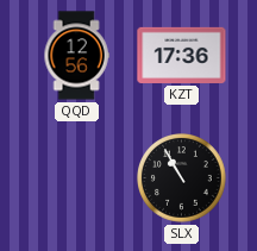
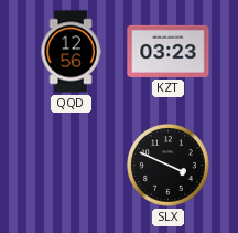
KZT: 17:36 -> 03:23 (169, 51)
SLX: 10:55 -> 3:49 (169, 166)
